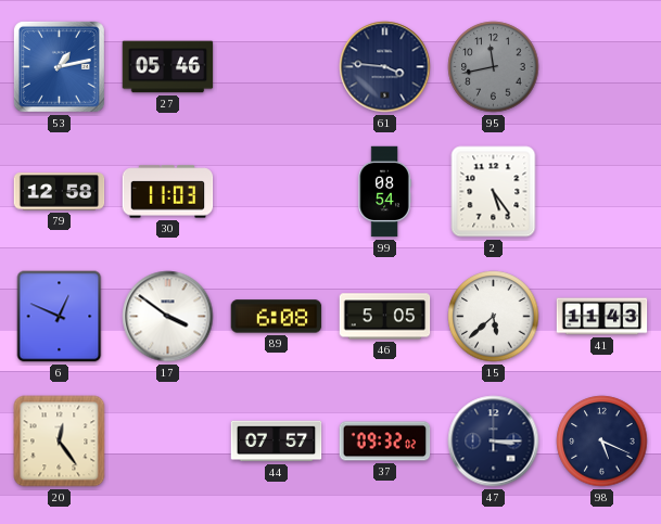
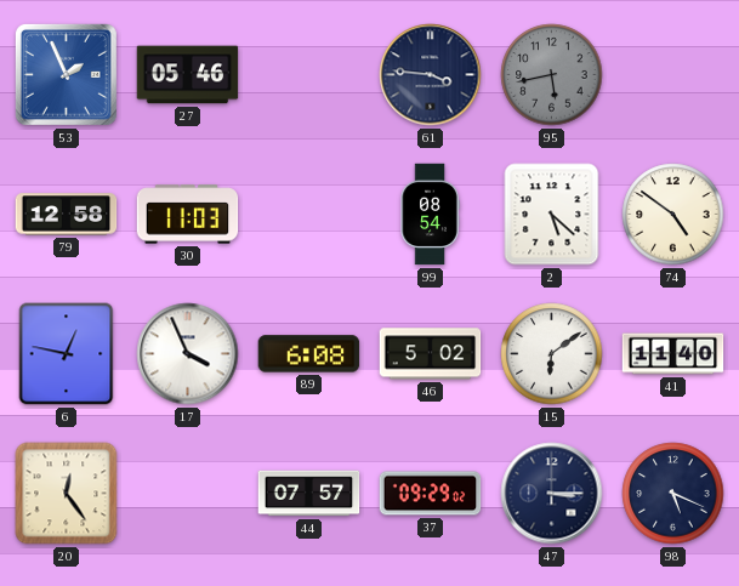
53: 1:13 -> 1:56 (66, 74)
95: 11:43 -> 5:43 (552, 75)
2: 5:24 -> 5:22 (552, 215)
74: none -> 4:51 (673, 215)
6: 12:49 -> 12:47 (67, 354)
17: 3:51 -> 3:56 (188, 354)
46: 5:05 -> 5:02 (431, 354)
15: 5:38 -> 6:09 (552, 354)
41: 11:43 -> 11:40 (673, 354)
37: 09:32 -> 09:29 (431, 494)
